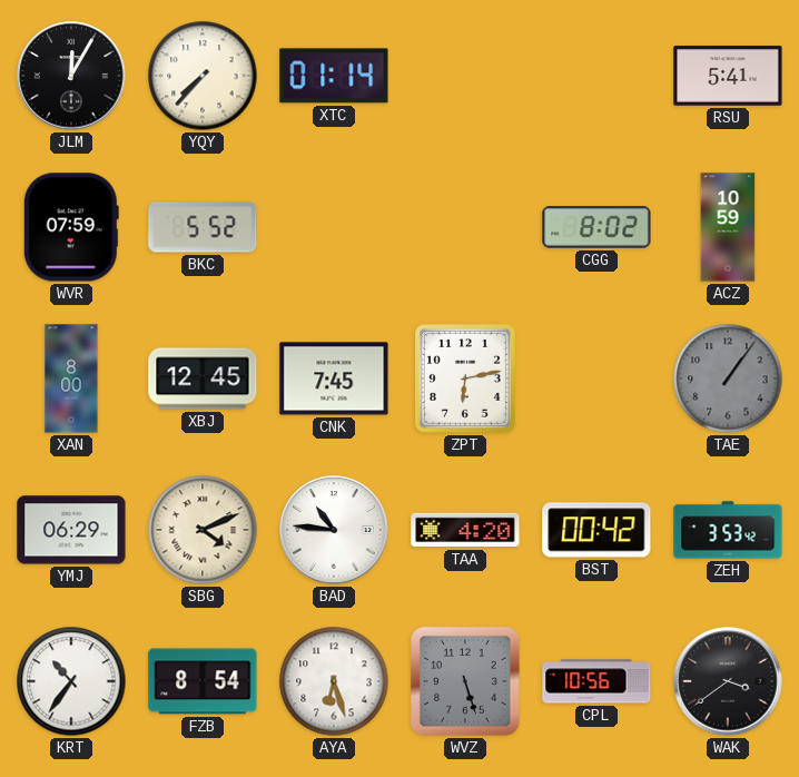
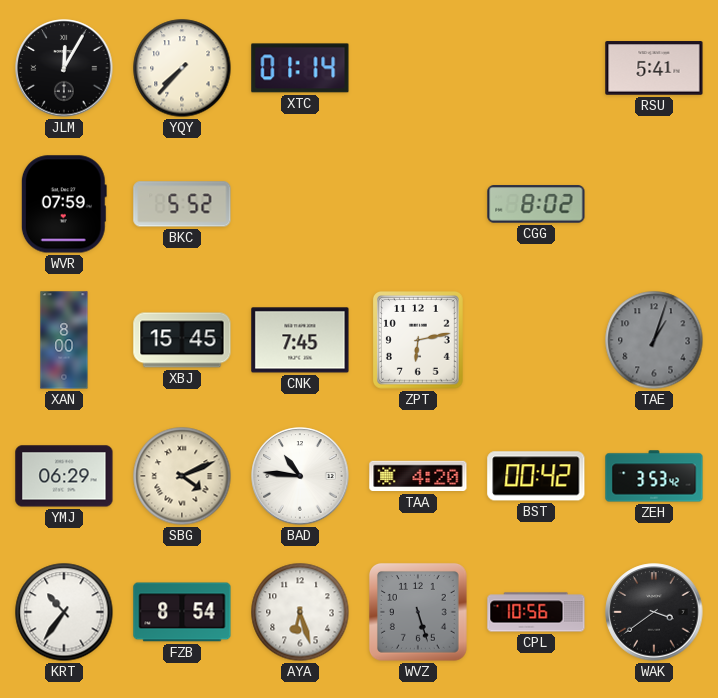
ACZ: 10:59 -> none (728, 227)
XBJ: 12:45 -> 15:45 (182, 340)
TAE: 1:06 -> 1:03 (654, 340)
